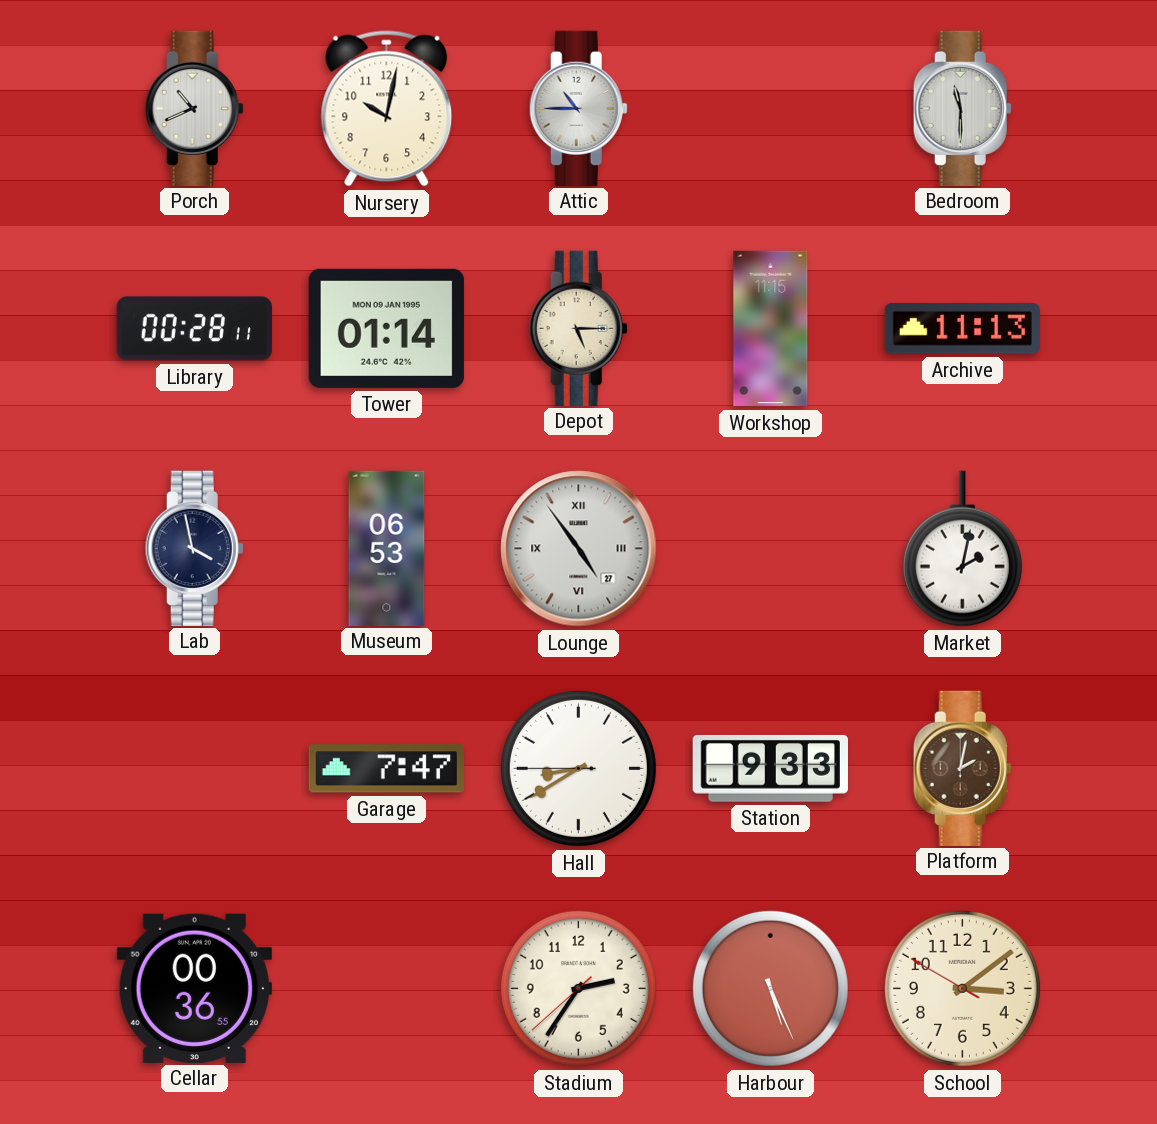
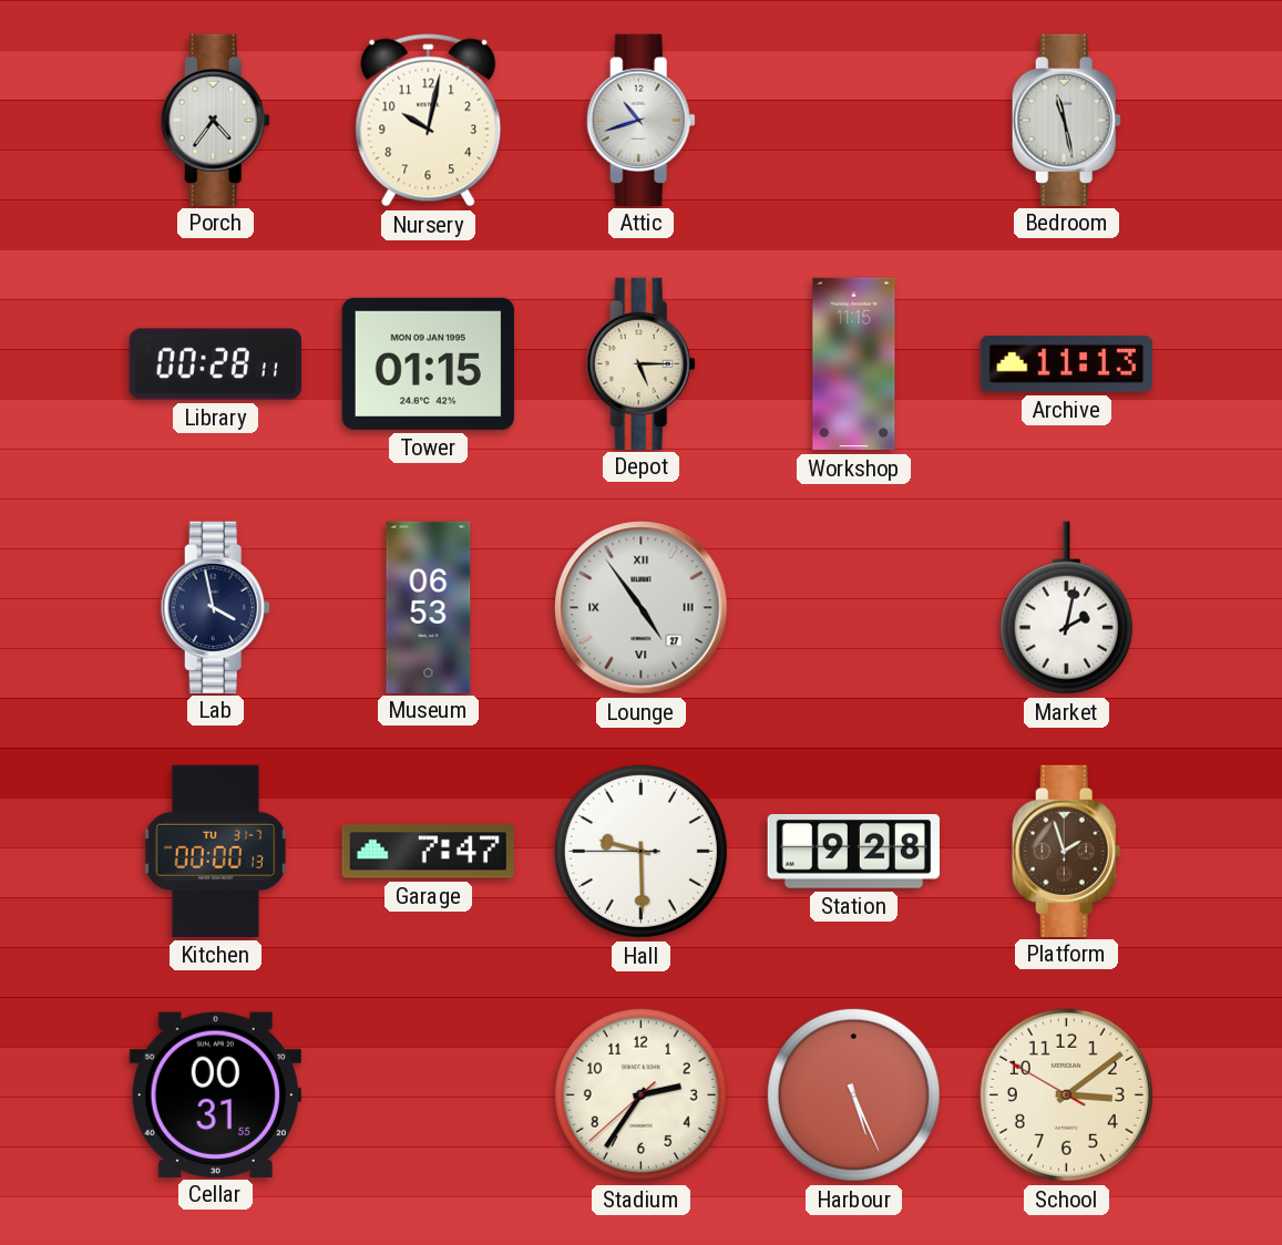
Porch: 10:41 -> 4:36 (215, 120)
Attic: 10:45 -> 10:42 (640, 120)
Bedroom: 11:30 -> 11:28 (1066, 120)
Tower: 01:14 -> 01:15 (428, 363)
Kitchen: none -> 00:00 (216, 851)
Hall: 8:39 -> 9:29 (640, 851)
Station: 9:33 -> 9:28 (853, 852)
Platform: 2:02 -> 1:57 (1066, 851)
Cellar: 00:36 -> 00:31 (215, 1094)
